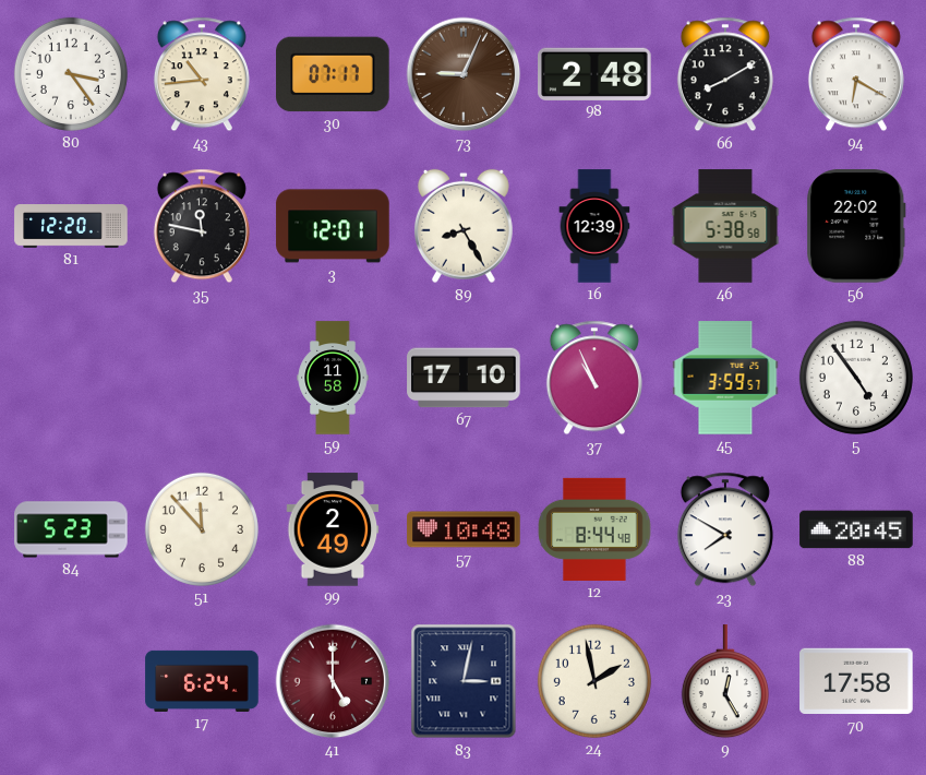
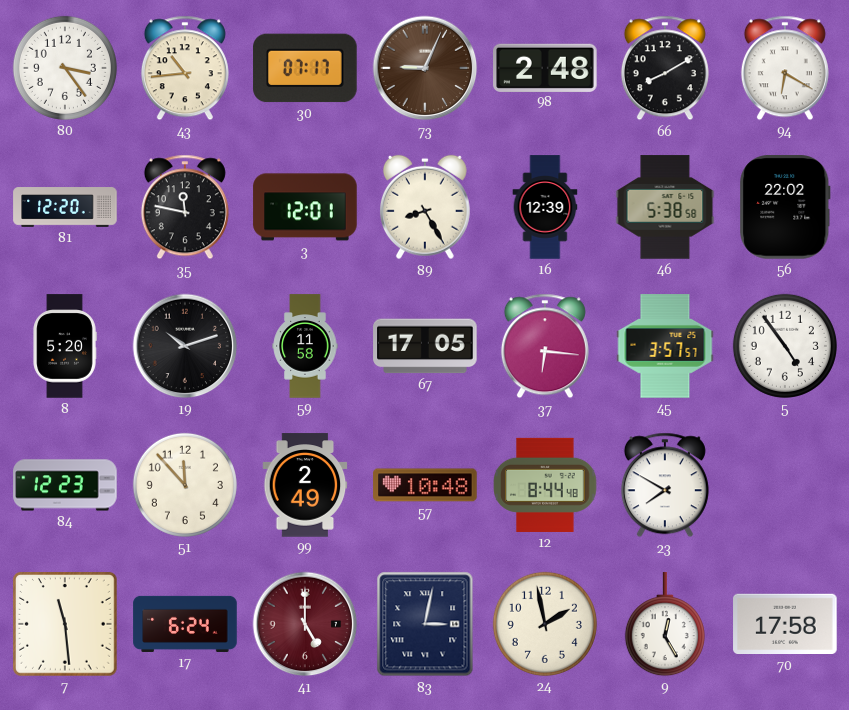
8: none -> 5:20 (65, 346)
19: none -> 10:12 (185, 346)
67: 17:10 -> 17:05 (425, 346)
37: 10:56 -> 6:16 (545, 346)
45: 3:59 -> 3:57 (665, 346)
84: 5:23 -> 12:23 (65, 485)
88: 20:45 -> none (856, 529)
7: none -> 11:29 (66, 625)
